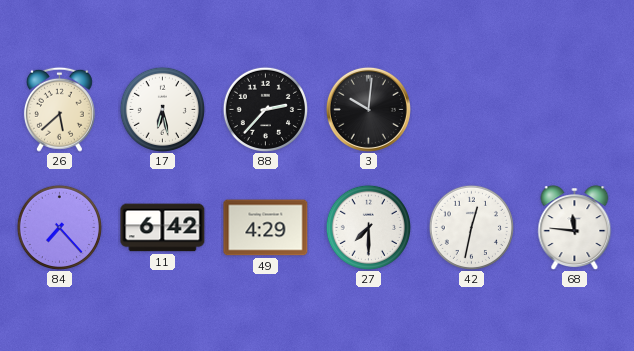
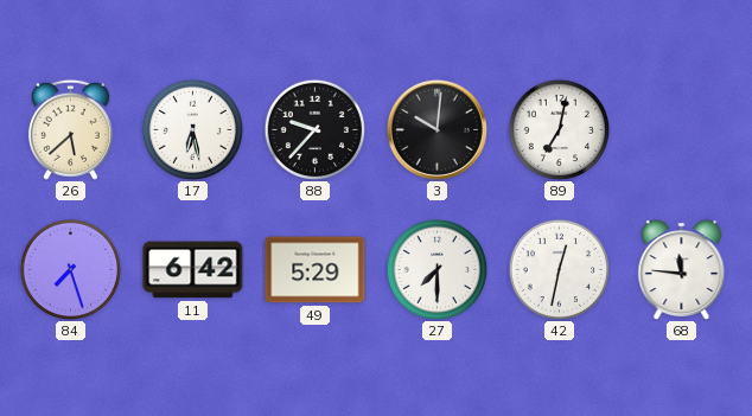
88: 2:37 -> 9:37 (314, 129)
89: none -> 7:02 (559, 129)
84: 7:23 -> 7:27 (70, 269)
49: 4:29 -> 5:29 (316, 270)
